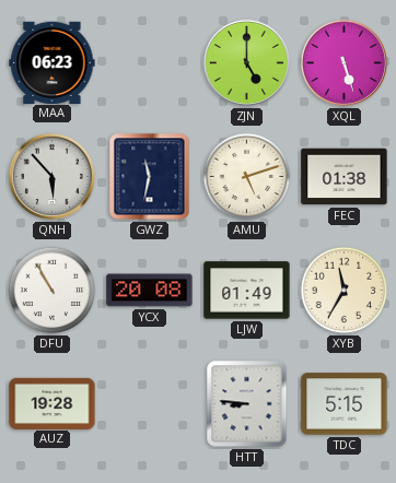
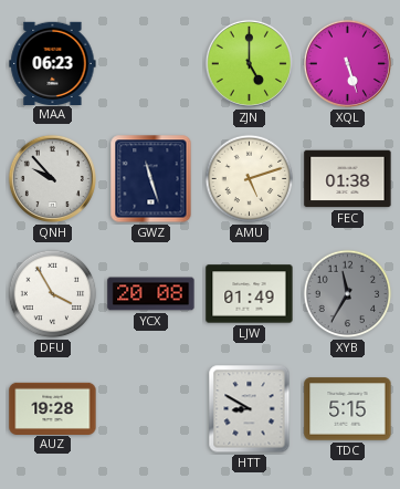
QNH: 5:53 -> 9:53 (52, 178)
GWZ: 11:32 -> 11:27 (151, 179)
DFU: 10:55 -> 3:55 (53, 294)
XYB dial: cream -> grey (348, 294)
HTT: 8:46 -> 8:50 (250, 409)
